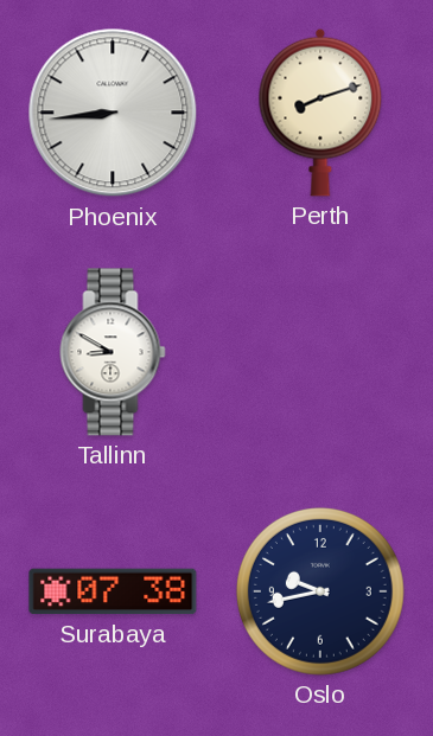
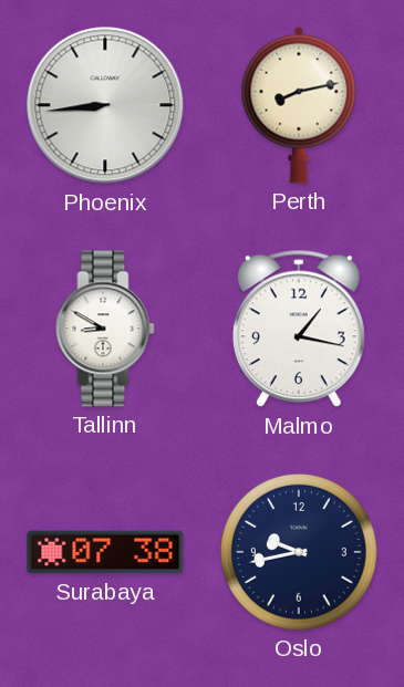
Perth: 8:12 -> 8:13 (299, 105)
Malmo: none -> 1:17 (299, 329)
